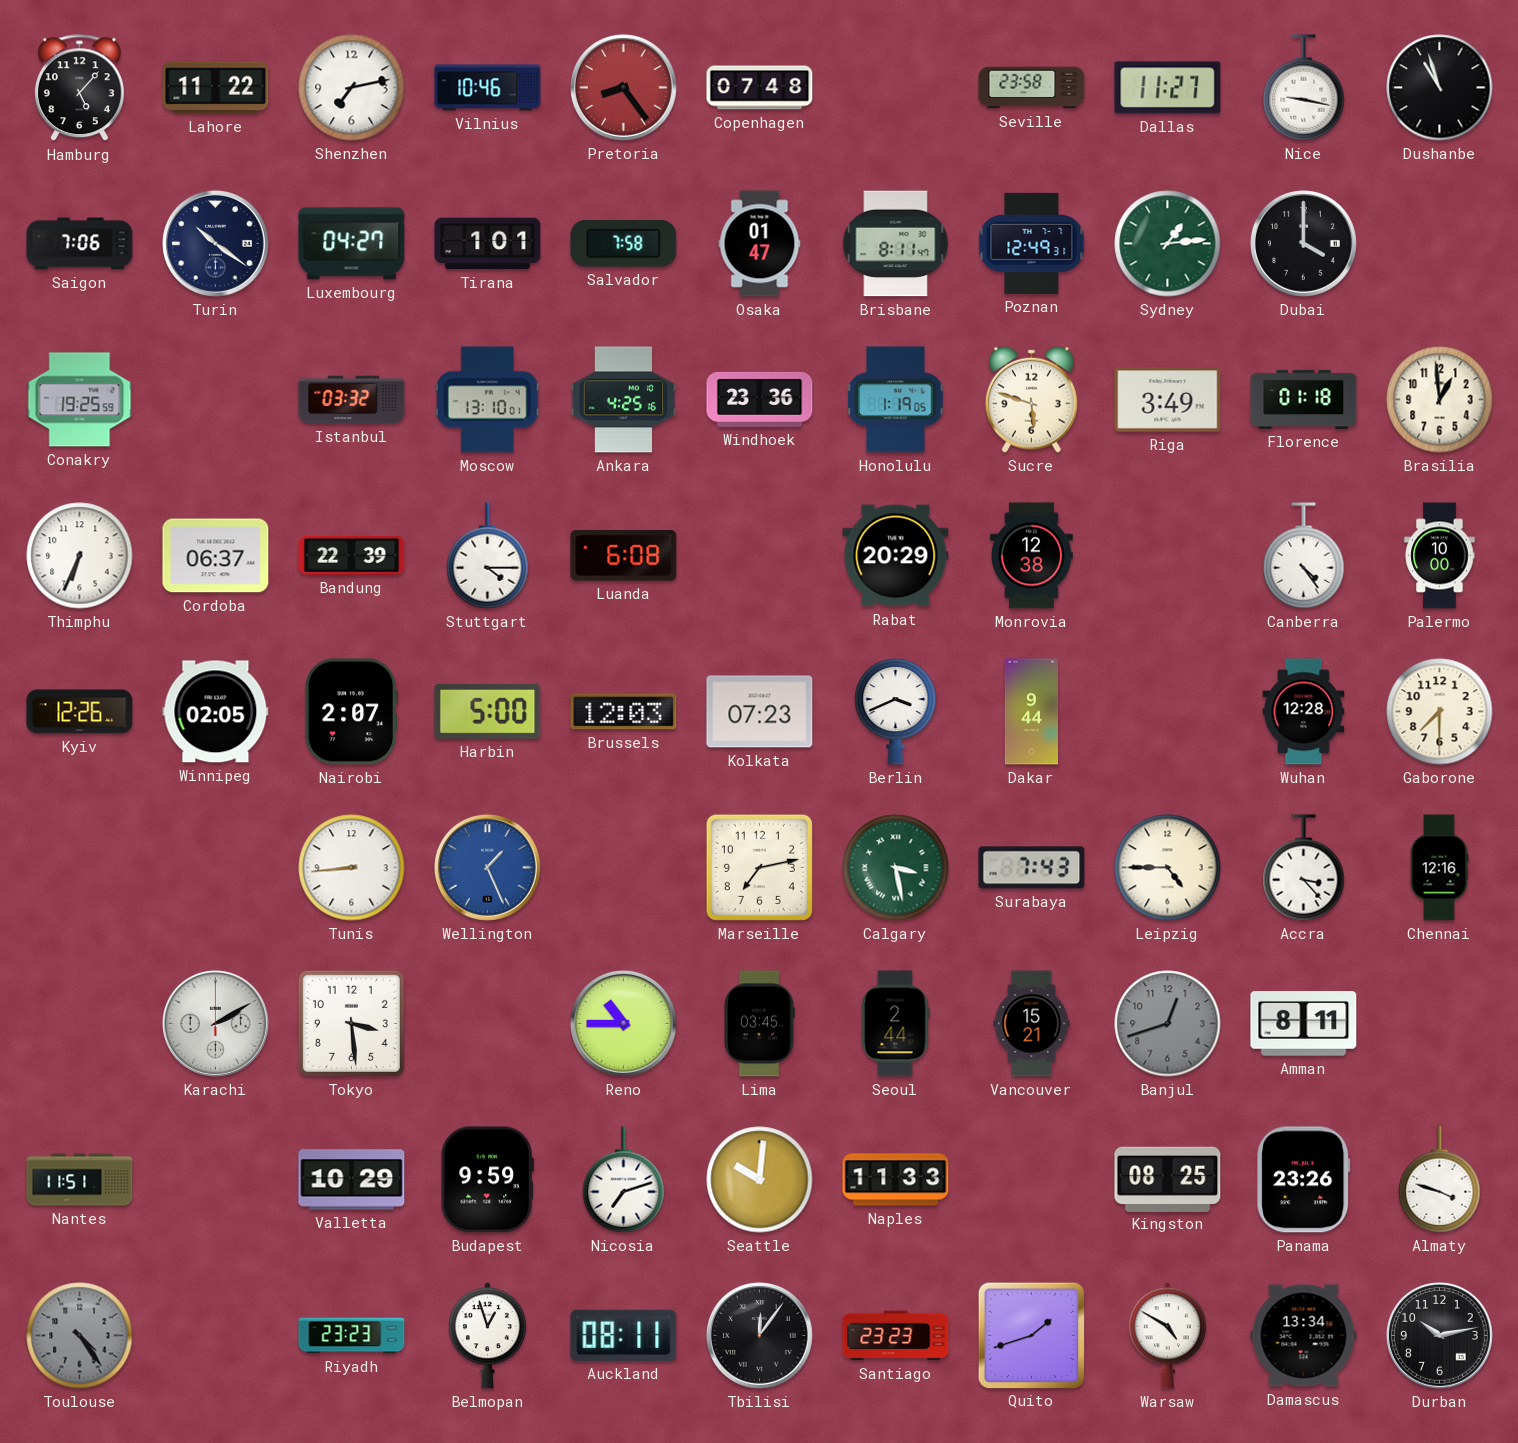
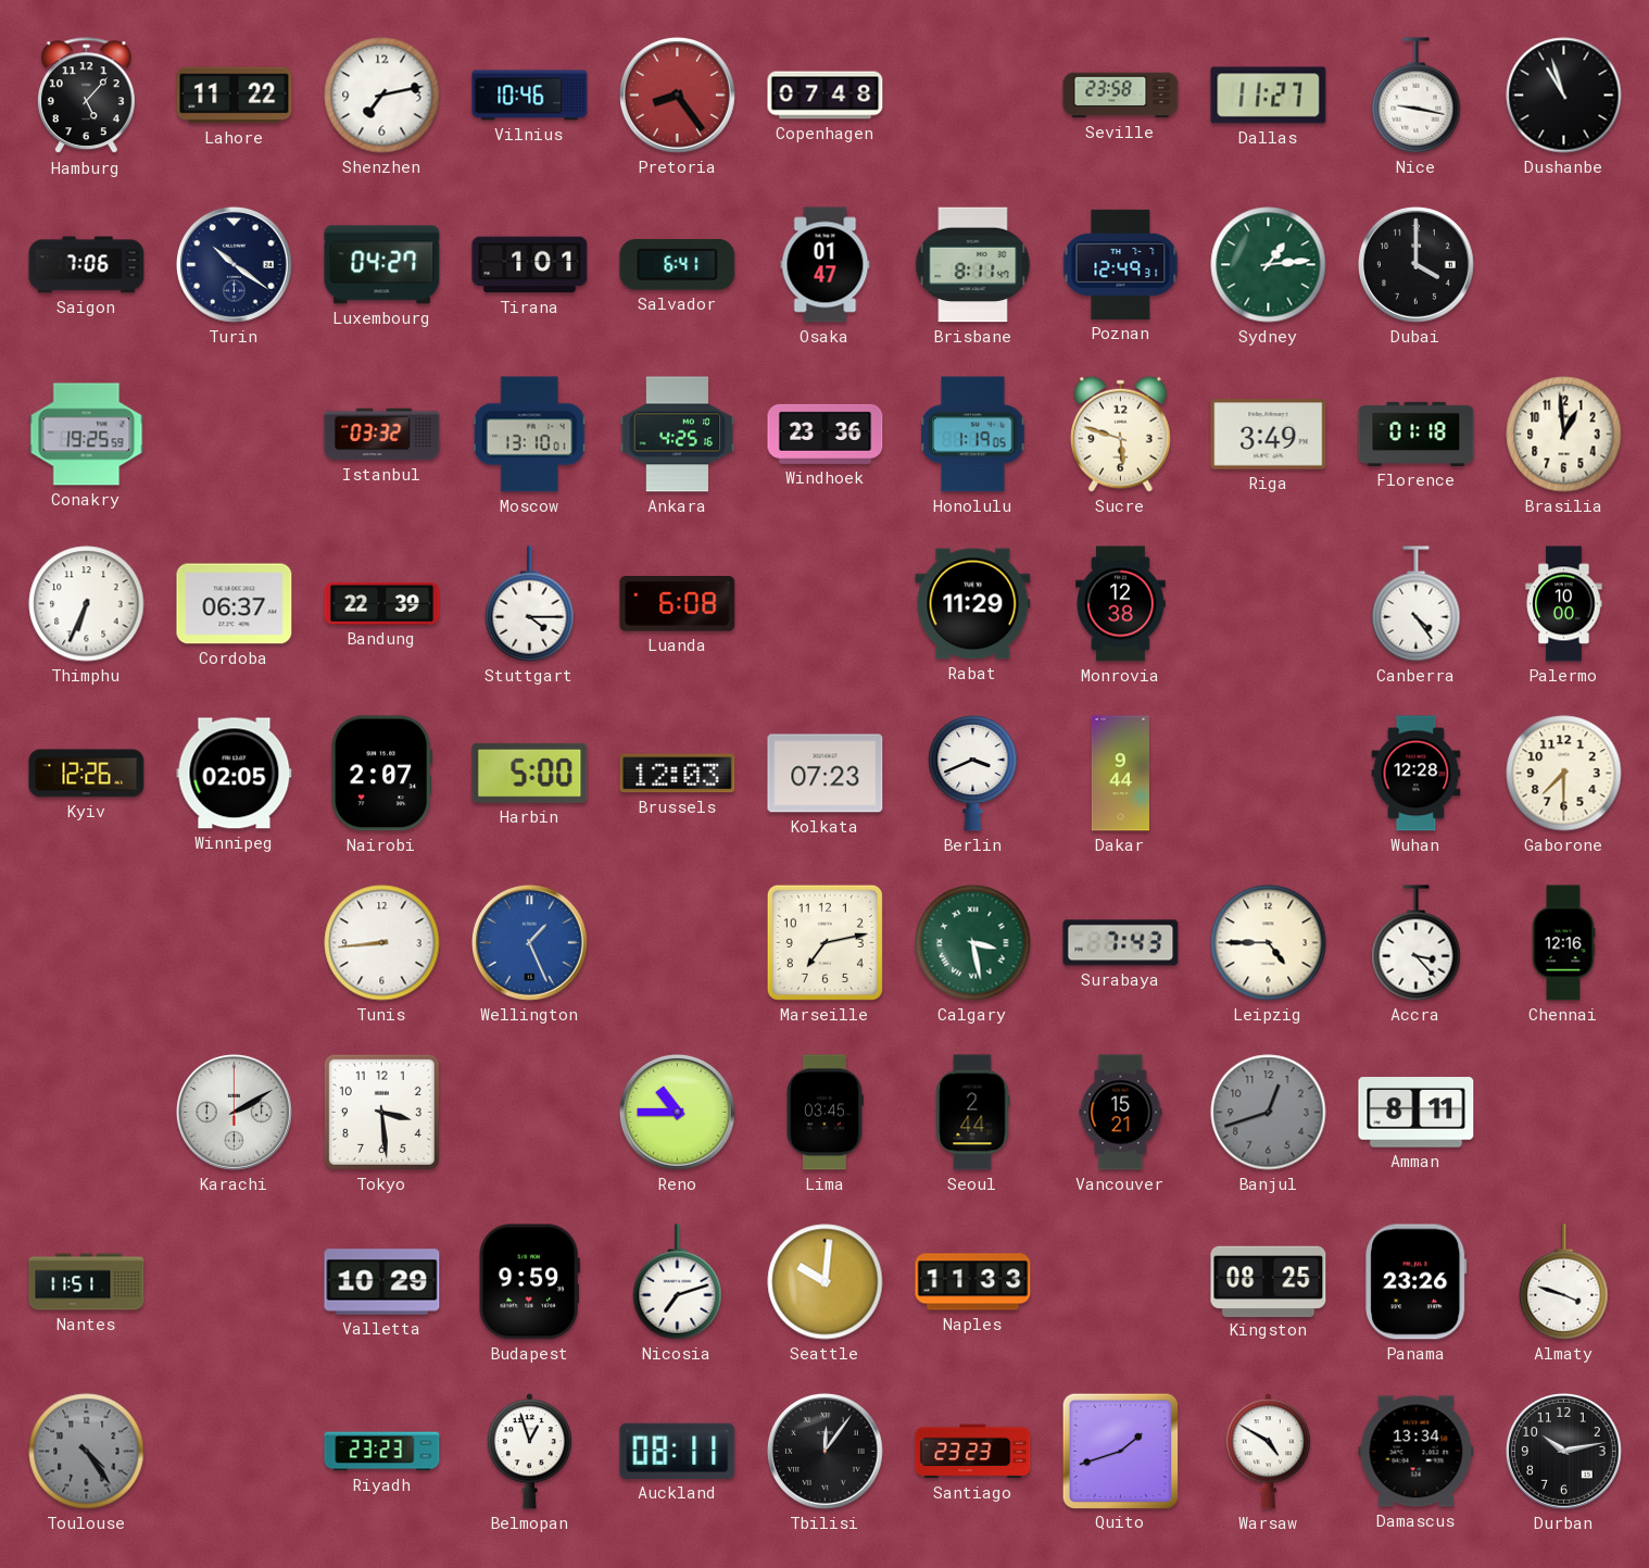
Salvador: 7:58 -> 6:41 (678, 265)
Rabat: 20:29 -> 11:29 (973, 604)
